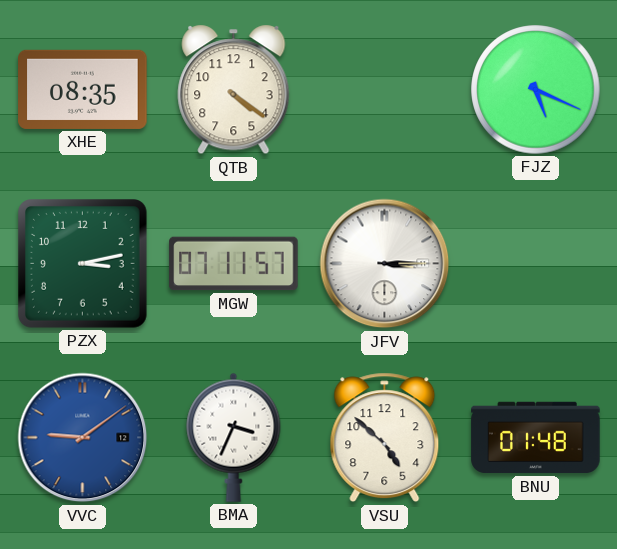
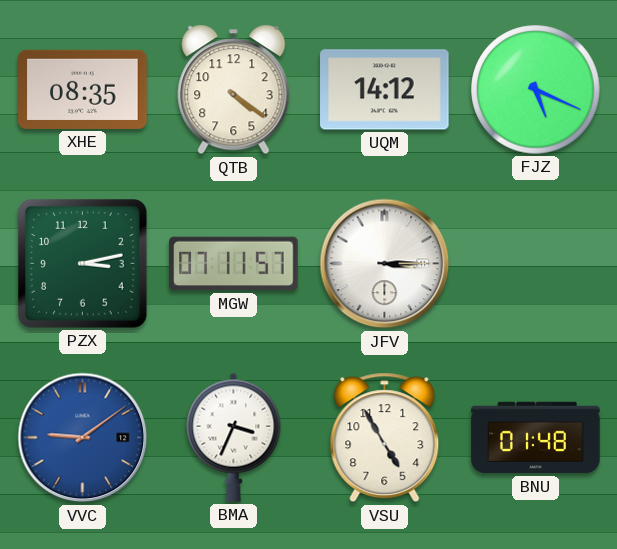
UQM: none -> 14:12 (385, 90)
VSU: 4:52 -> 4:55 (385, 438)
